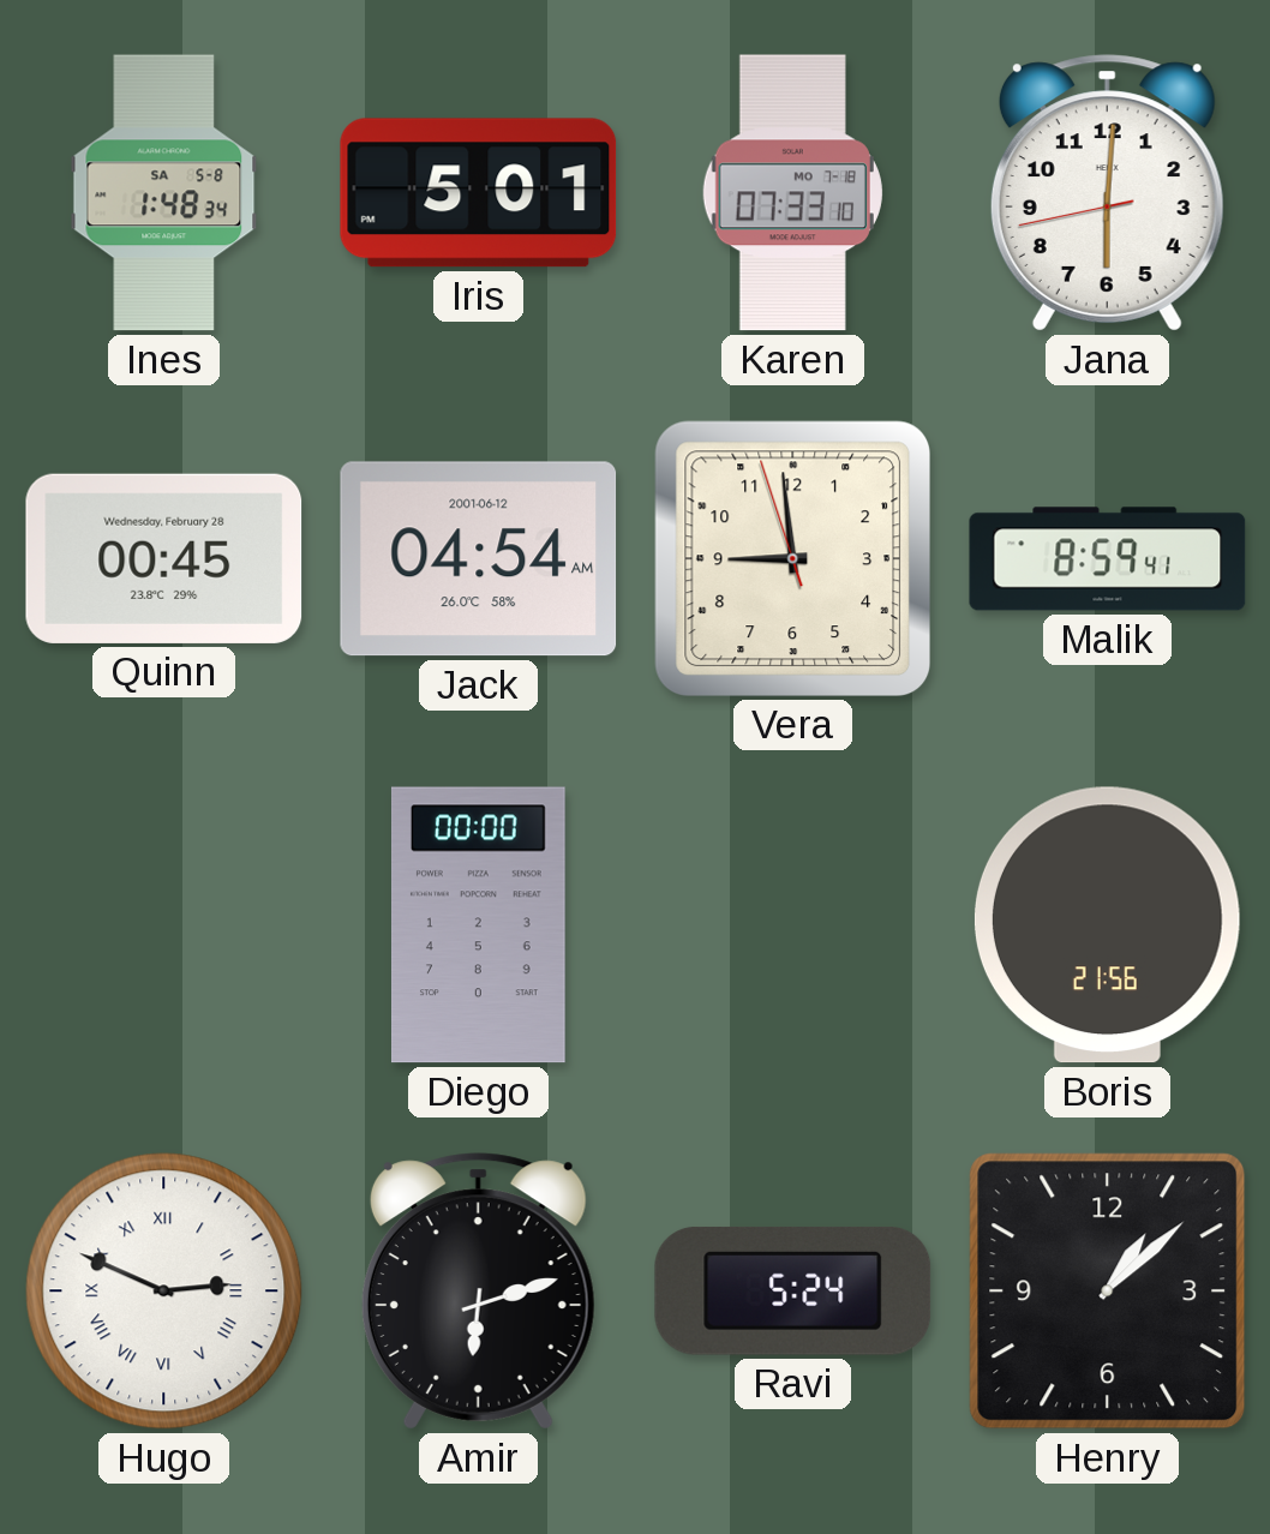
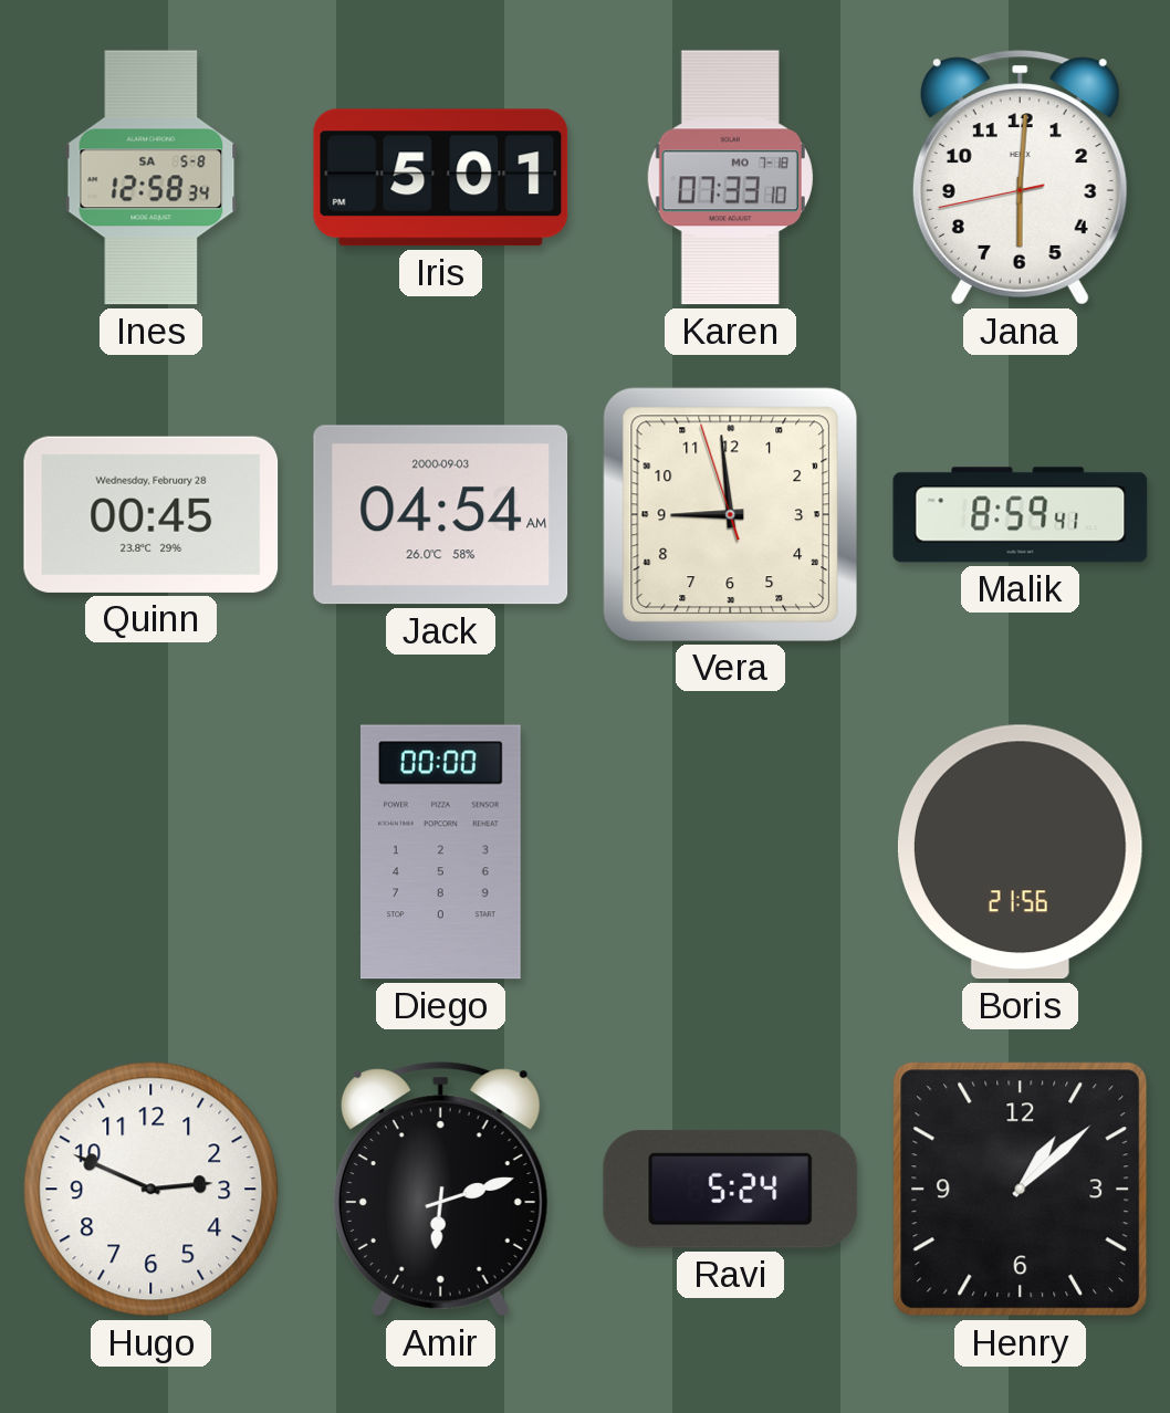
Ines: 1:48 -> 12:58 (152, 178)
Jack date: 2001-06-12 -> 2000-09-03 (441, 515)
Hugo numerals: Roman -> Arabic (152, 1190)
